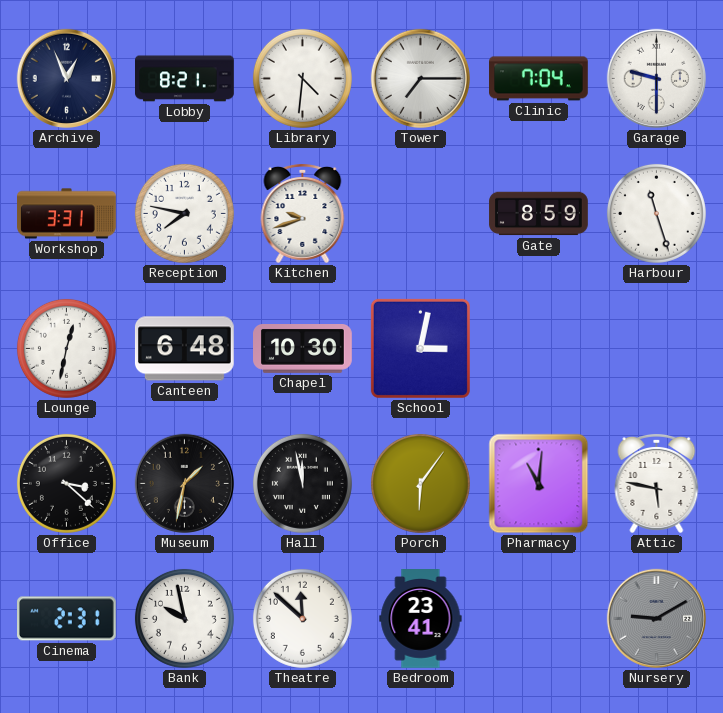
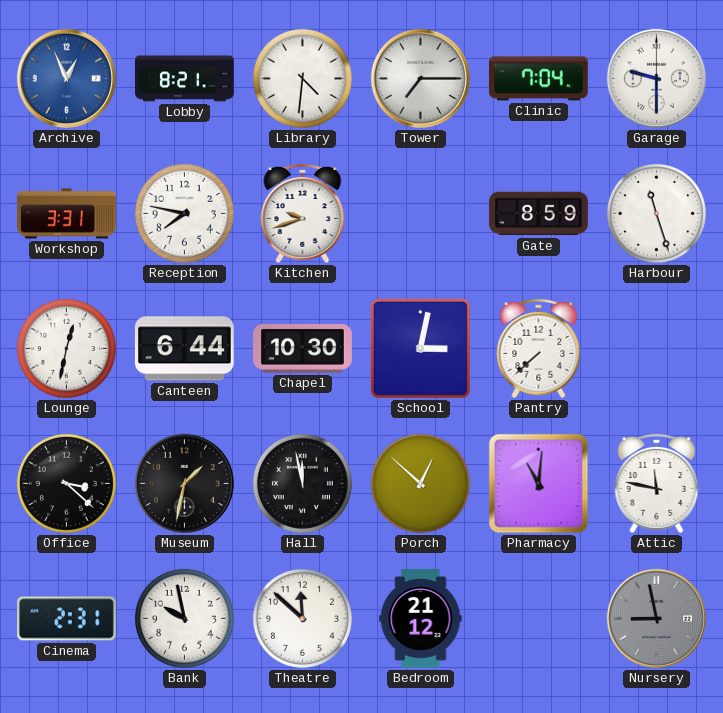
Archive dial: navy -> blue (66, 78)
Canteen: 6:48 -> 6:44 (184, 349)
Pantry: none -> 7:38 (539, 349)
Porch: 6:06 -> 12:52 (420, 483)
Attic: 5:47 -> 11:47 (657, 484)
Bedroom: 23:41 -> 21:12 (421, 619)
Nursery: 9:10 -> 8:58 (656, 618)
